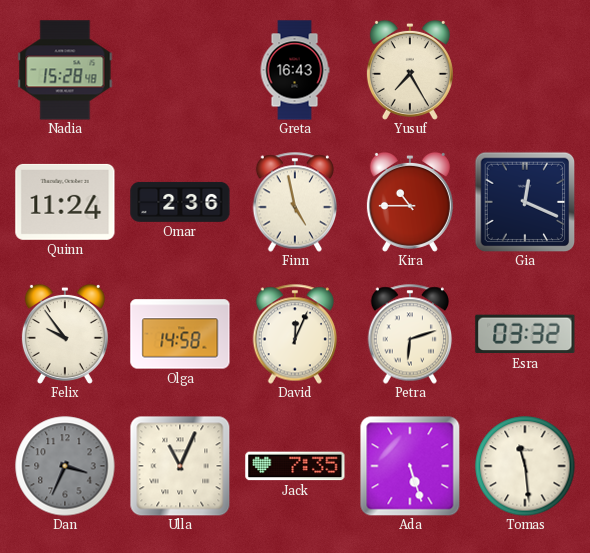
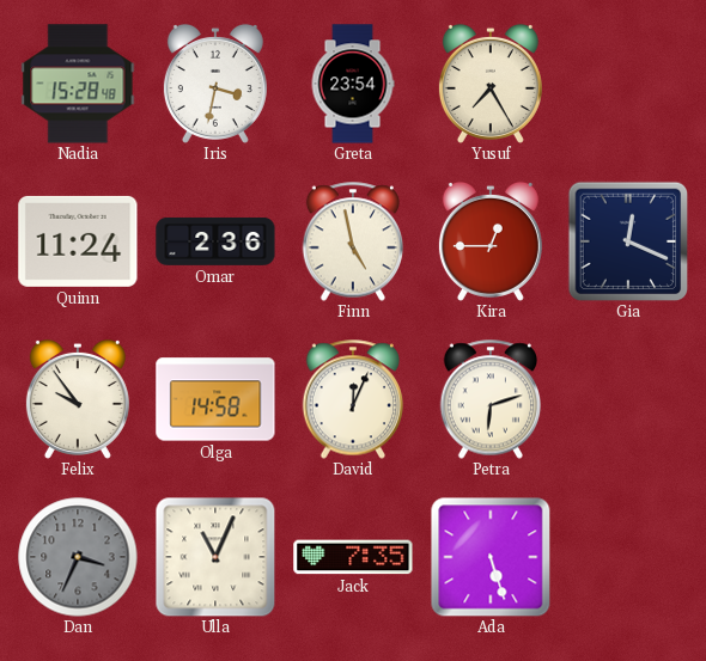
Iris: none -> 3:32 (215, 84)
Greta: 16:43 -> 23:54 (353, 84)
Kira: 10:45 -> 12:45 (491, 241)
Esra: 03:32 -> none (525, 334)
Tomas: 11:29 -> none (525, 466)
